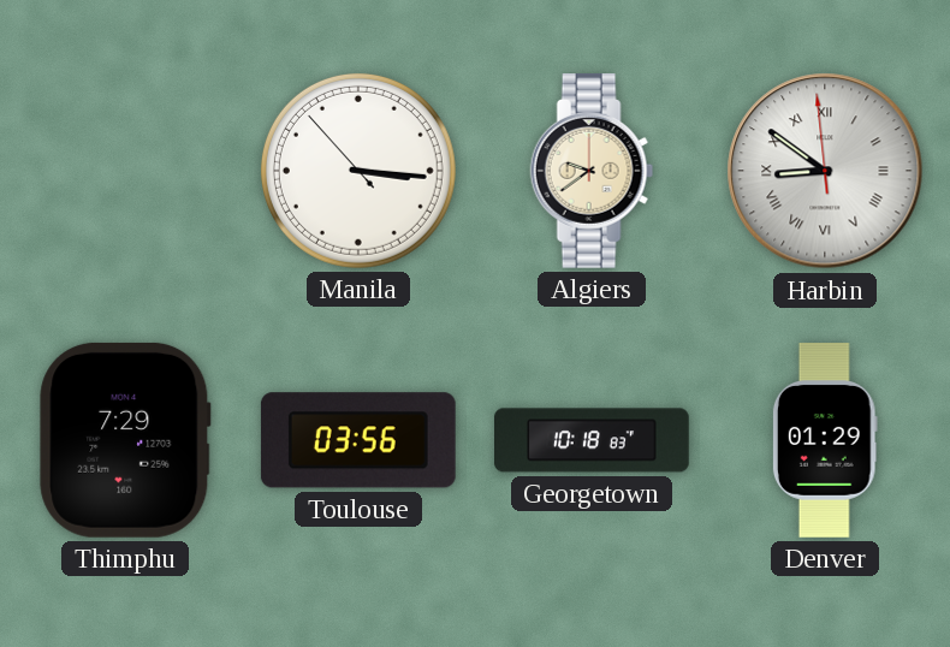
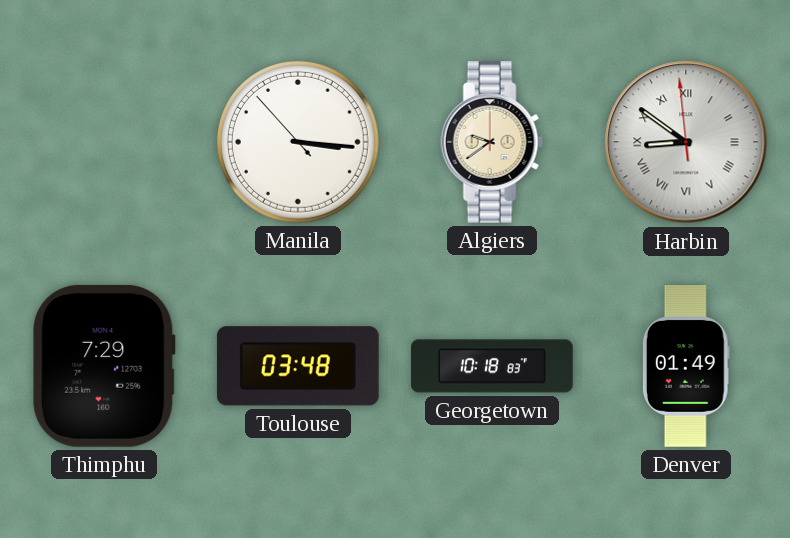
Toulouse: 03:56 -> 03:48 (298, 366)
Denver: 01:29 -> 01:49 (686, 366)
